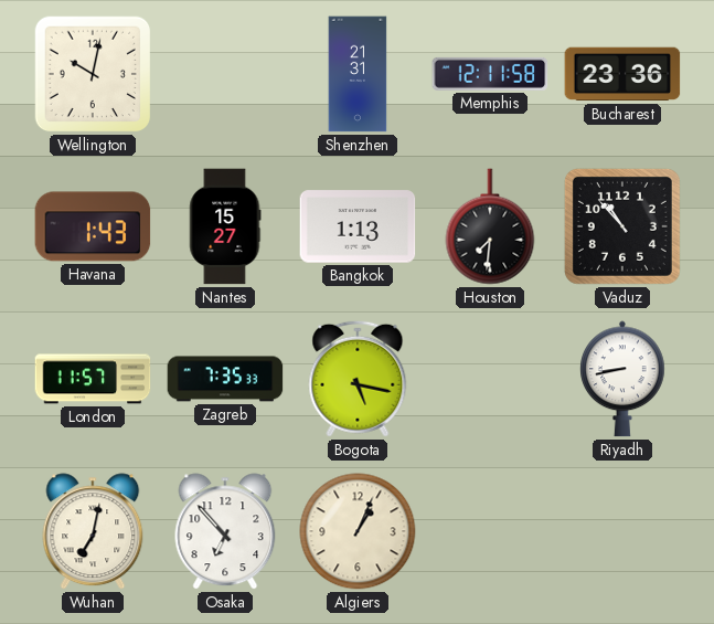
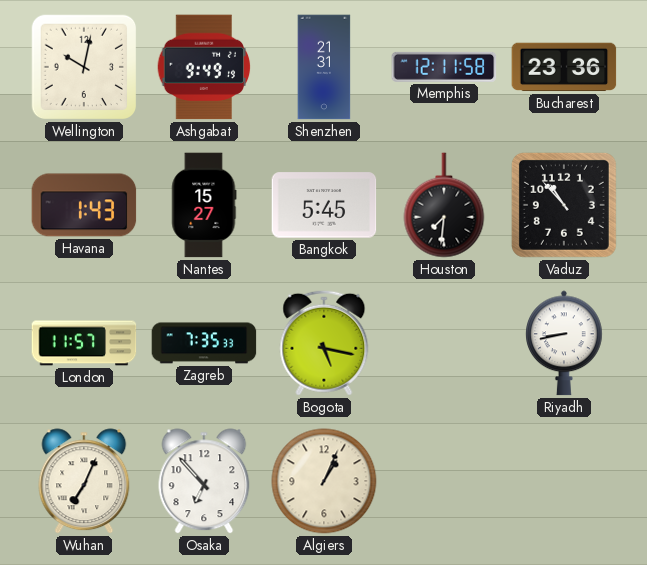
Ashgabat: none -> 9:49 (204, 67)
Bangkok: 1:13 -> 5:45 (324, 205)
Wuhan: 7:02 -> 7:04 (84, 481)
